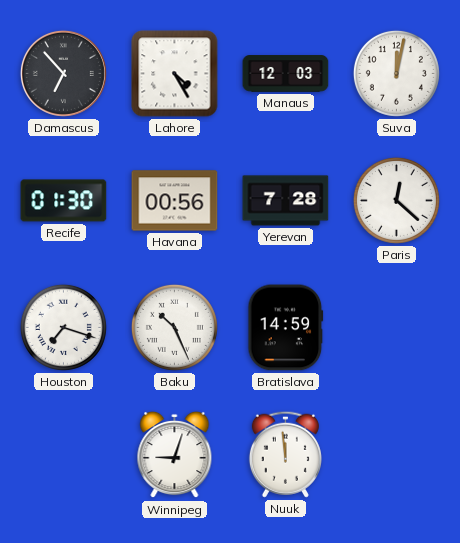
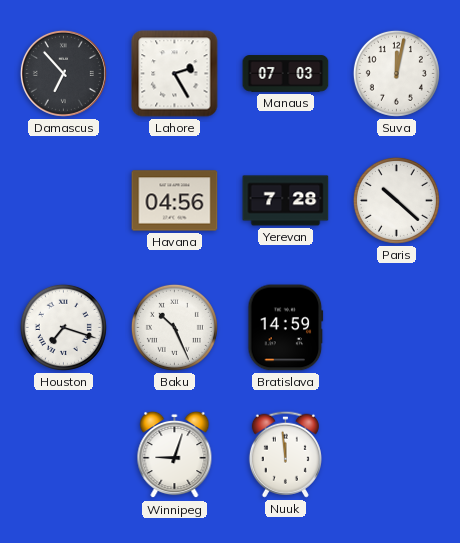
Lahore: 4:25 -> 2:25 (175, 74)
Manaus: 12:03 -> 07:03 (286, 74)
Recife: 01:30 -> none (64, 201)
Havana: 00:56 -> 04:56 (175, 201)
Paris: 12:22 -> 10:22 (396, 200)
